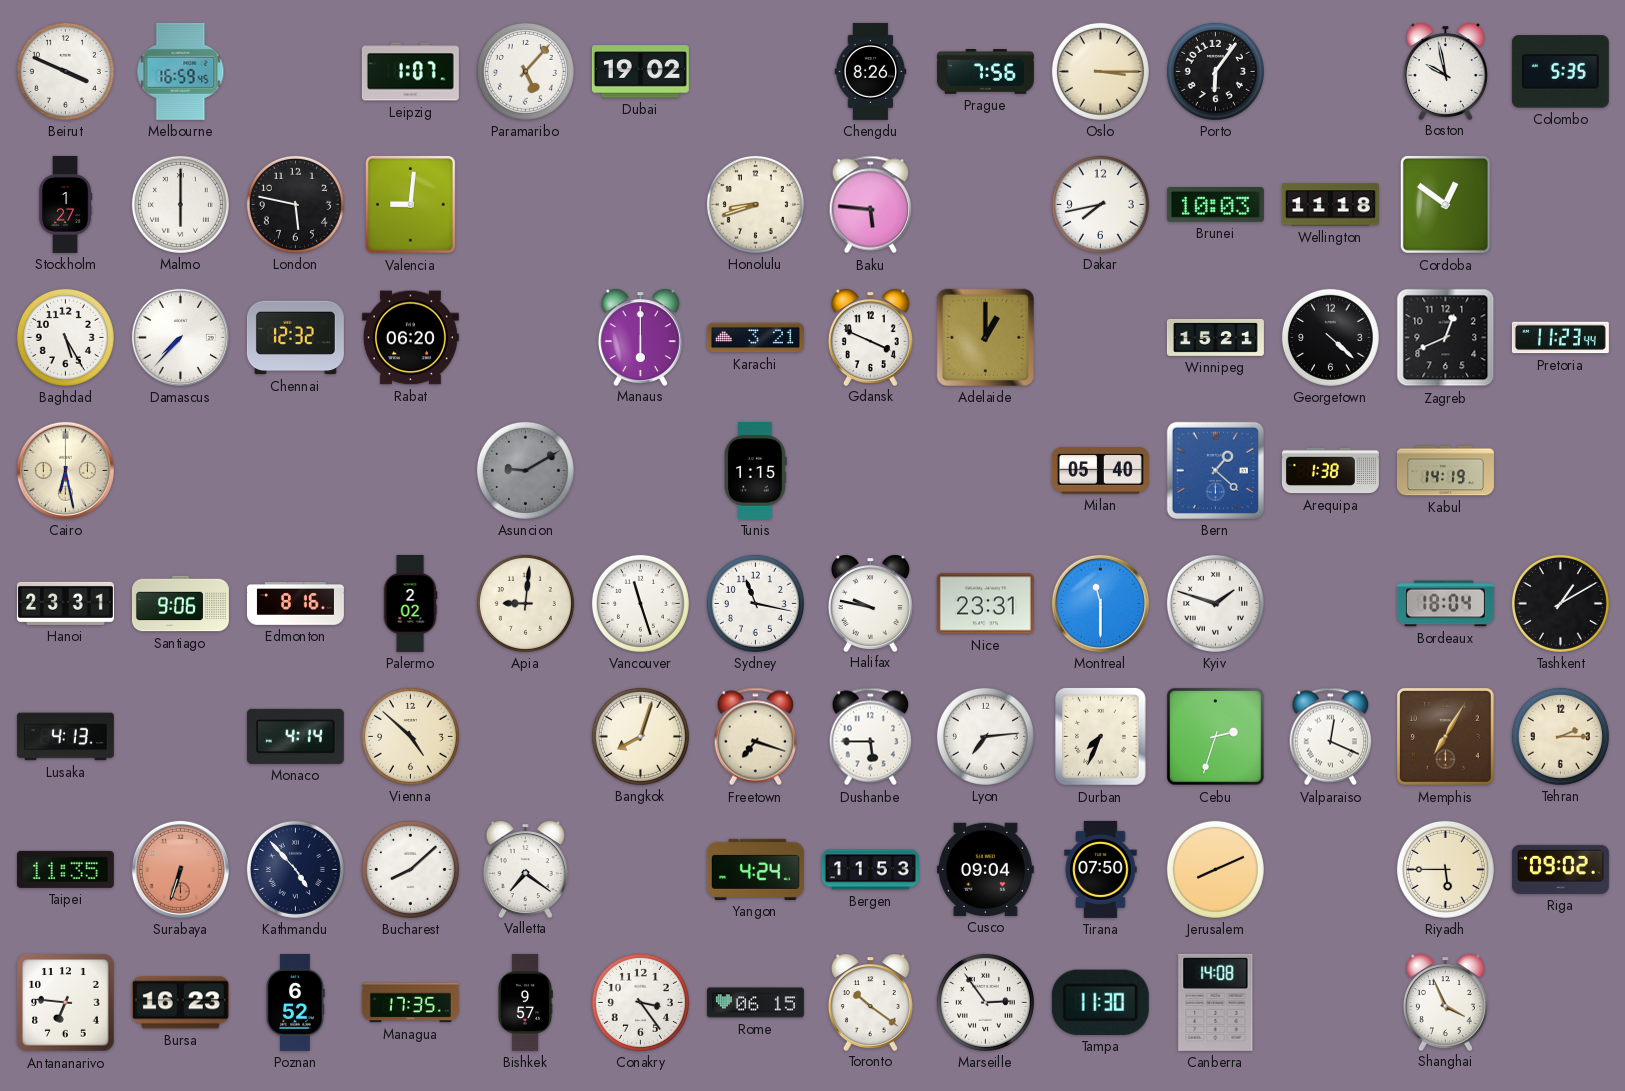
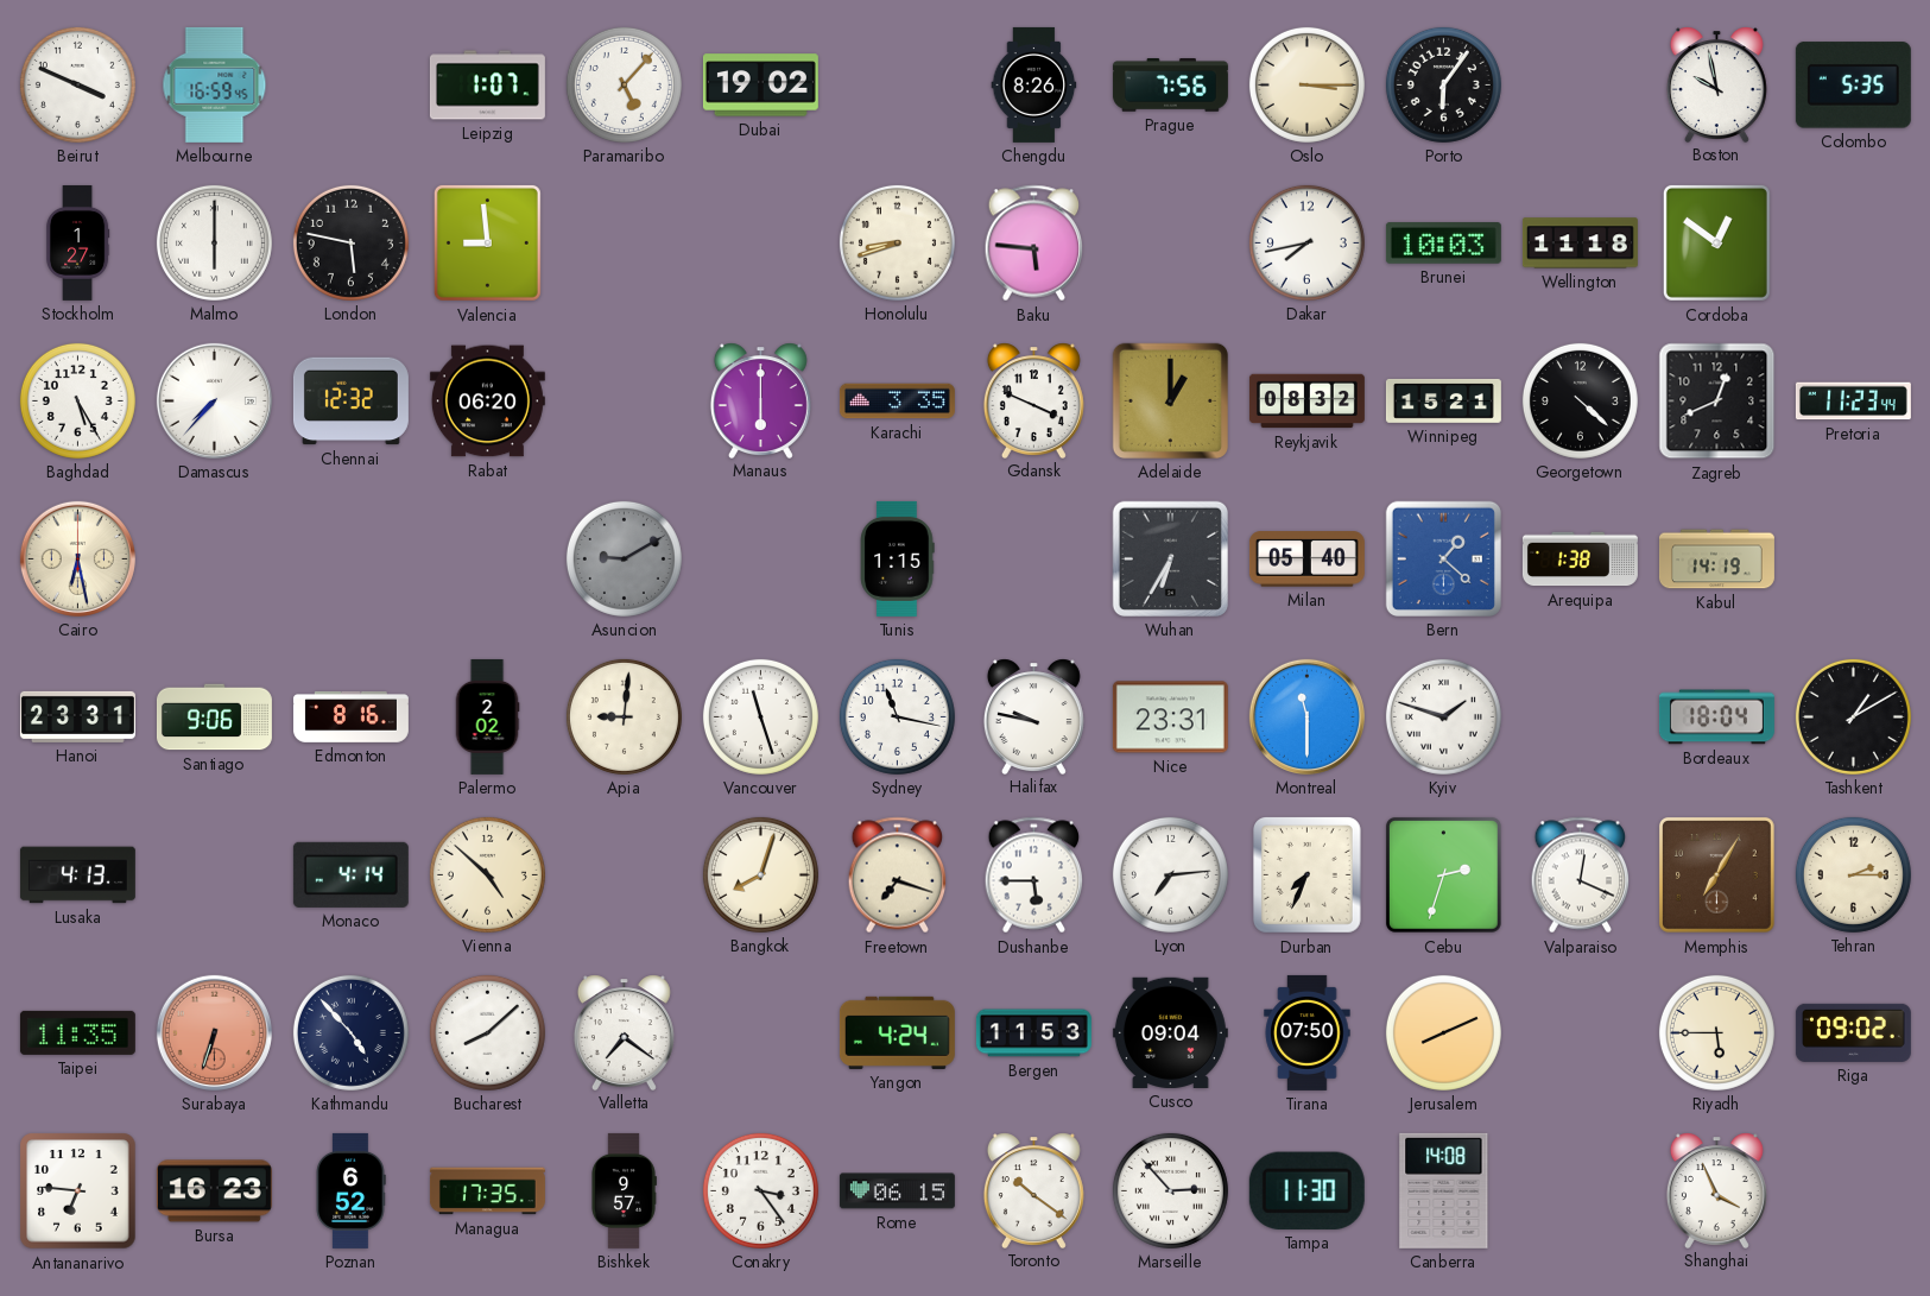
Valencia: 9:01 -> 8:59 (487, 242)
Karachi: 3:21 -> 3:35 (897, 402)
Reykjavik: none -> 08:32 (1306, 402)
Wuhan: none -> 6:35 (1170, 558)
Marseille: 2:54 -> 2:53 (1170, 1190)
